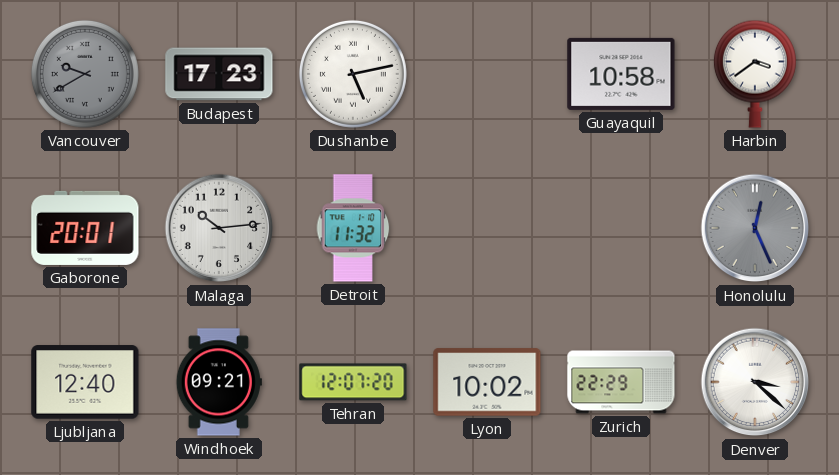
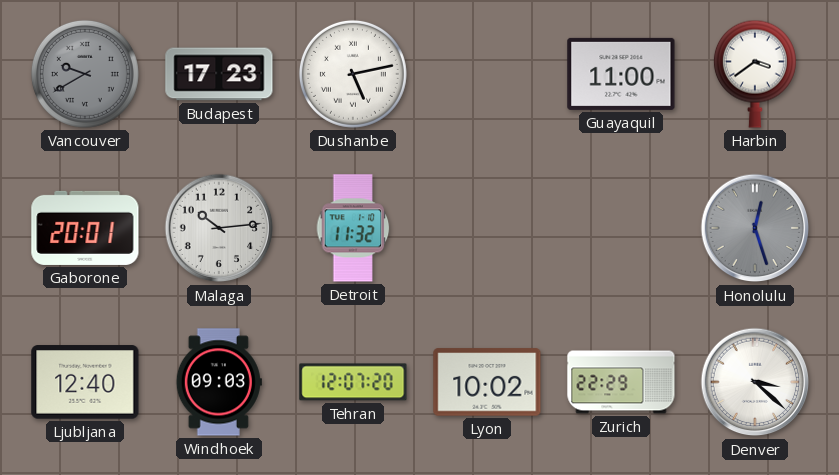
Guayaquil: 10:58 -> 11:00 (621, 74)
Honolulu: 12:26 -> 12:27 (755, 228)
Windhoek: 09:21 -> 09:03 (219, 382)
